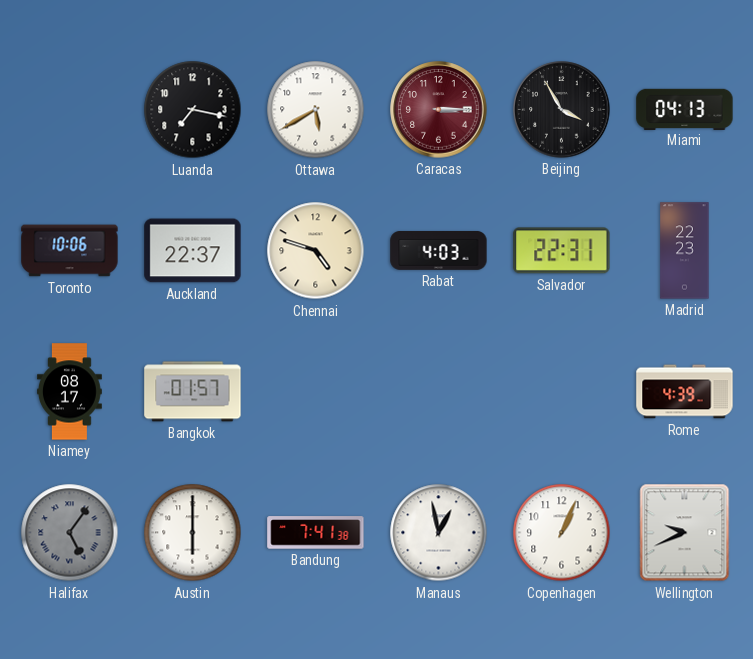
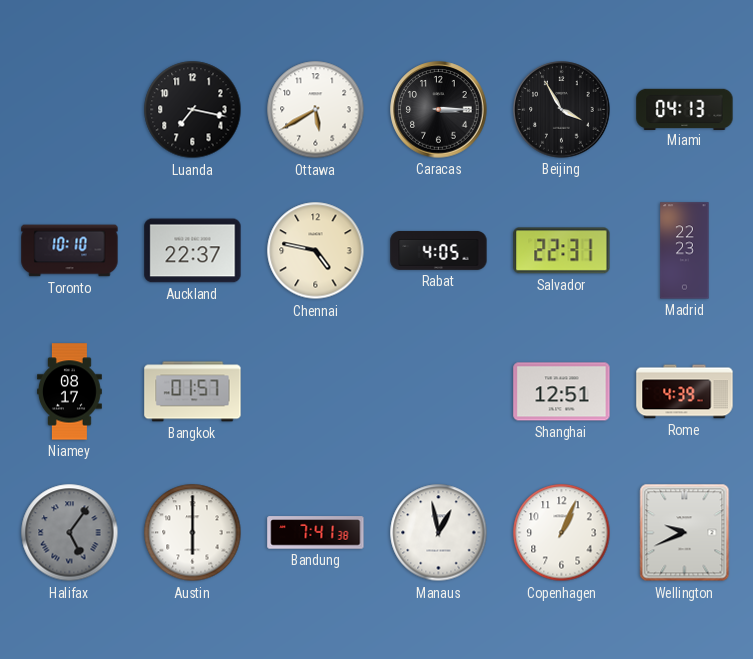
Caracas dial: burgundy -> black (439, 110)
Toronto: 10:06 -> 10:10 (70, 251)
Chennai: 4:48 -> 4:47 (316, 251)
Rabat: 4:03 -> 4:05 (439, 250)
Shanghai: none -> 12:51 (562, 392)
